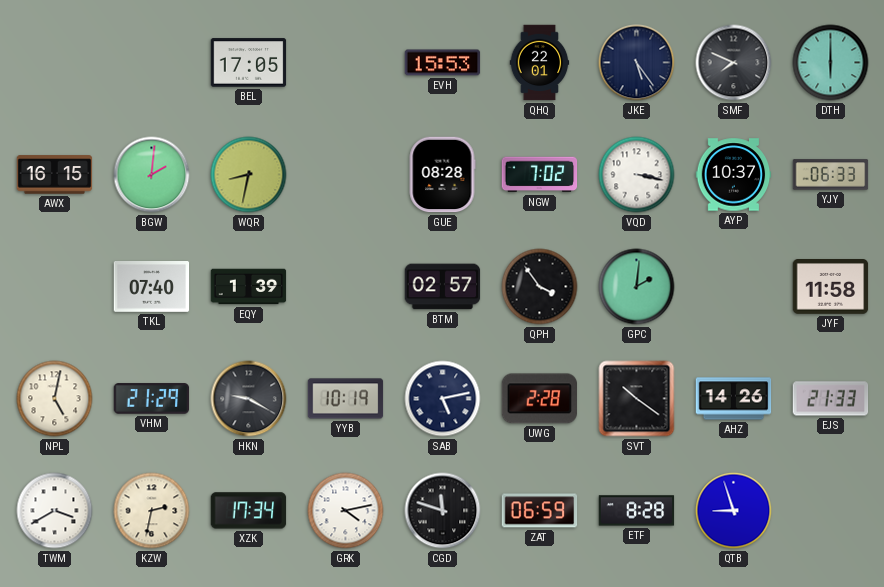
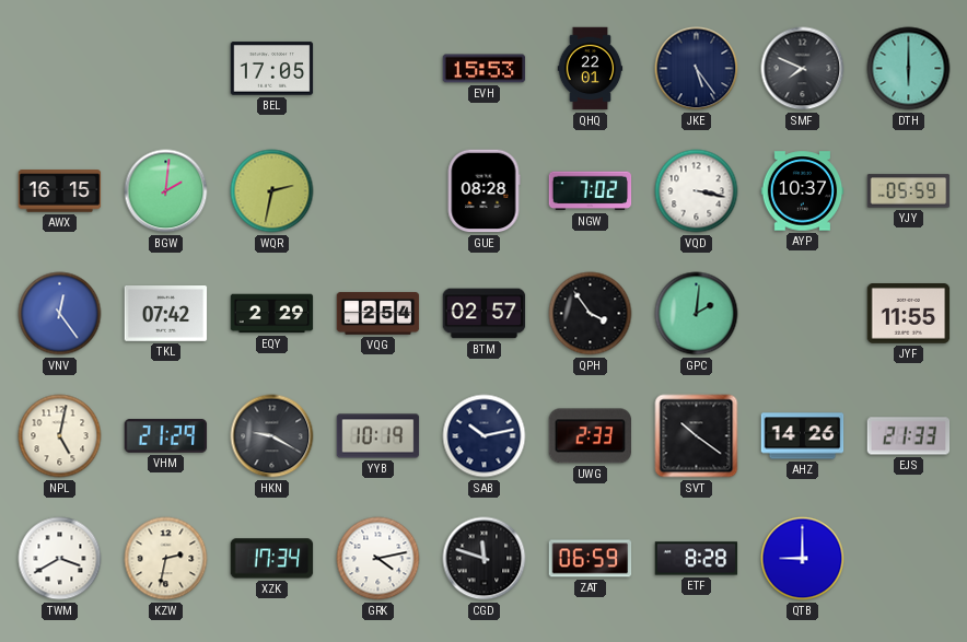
WQR: 8:32 -> 2:32 (272, 191)
YJY: 06:33 -> 05:59 (909, 191)
VNV: none -> 12:24 (60, 314)
TKL: 07:40 -> 07:42 (166, 314)
EQY: 1:39 -> 2:29 (272, 314)
VQG: none -> 2:54 (378, 314)
JYF: 11:58 -> 11:55 (909, 314)
SAB: 5:13 -> 10:13 (485, 436)
UWG: 2:28 -> 2:33 (590, 436)
QTB: 8:57 -> 9:00 (803, 559)
